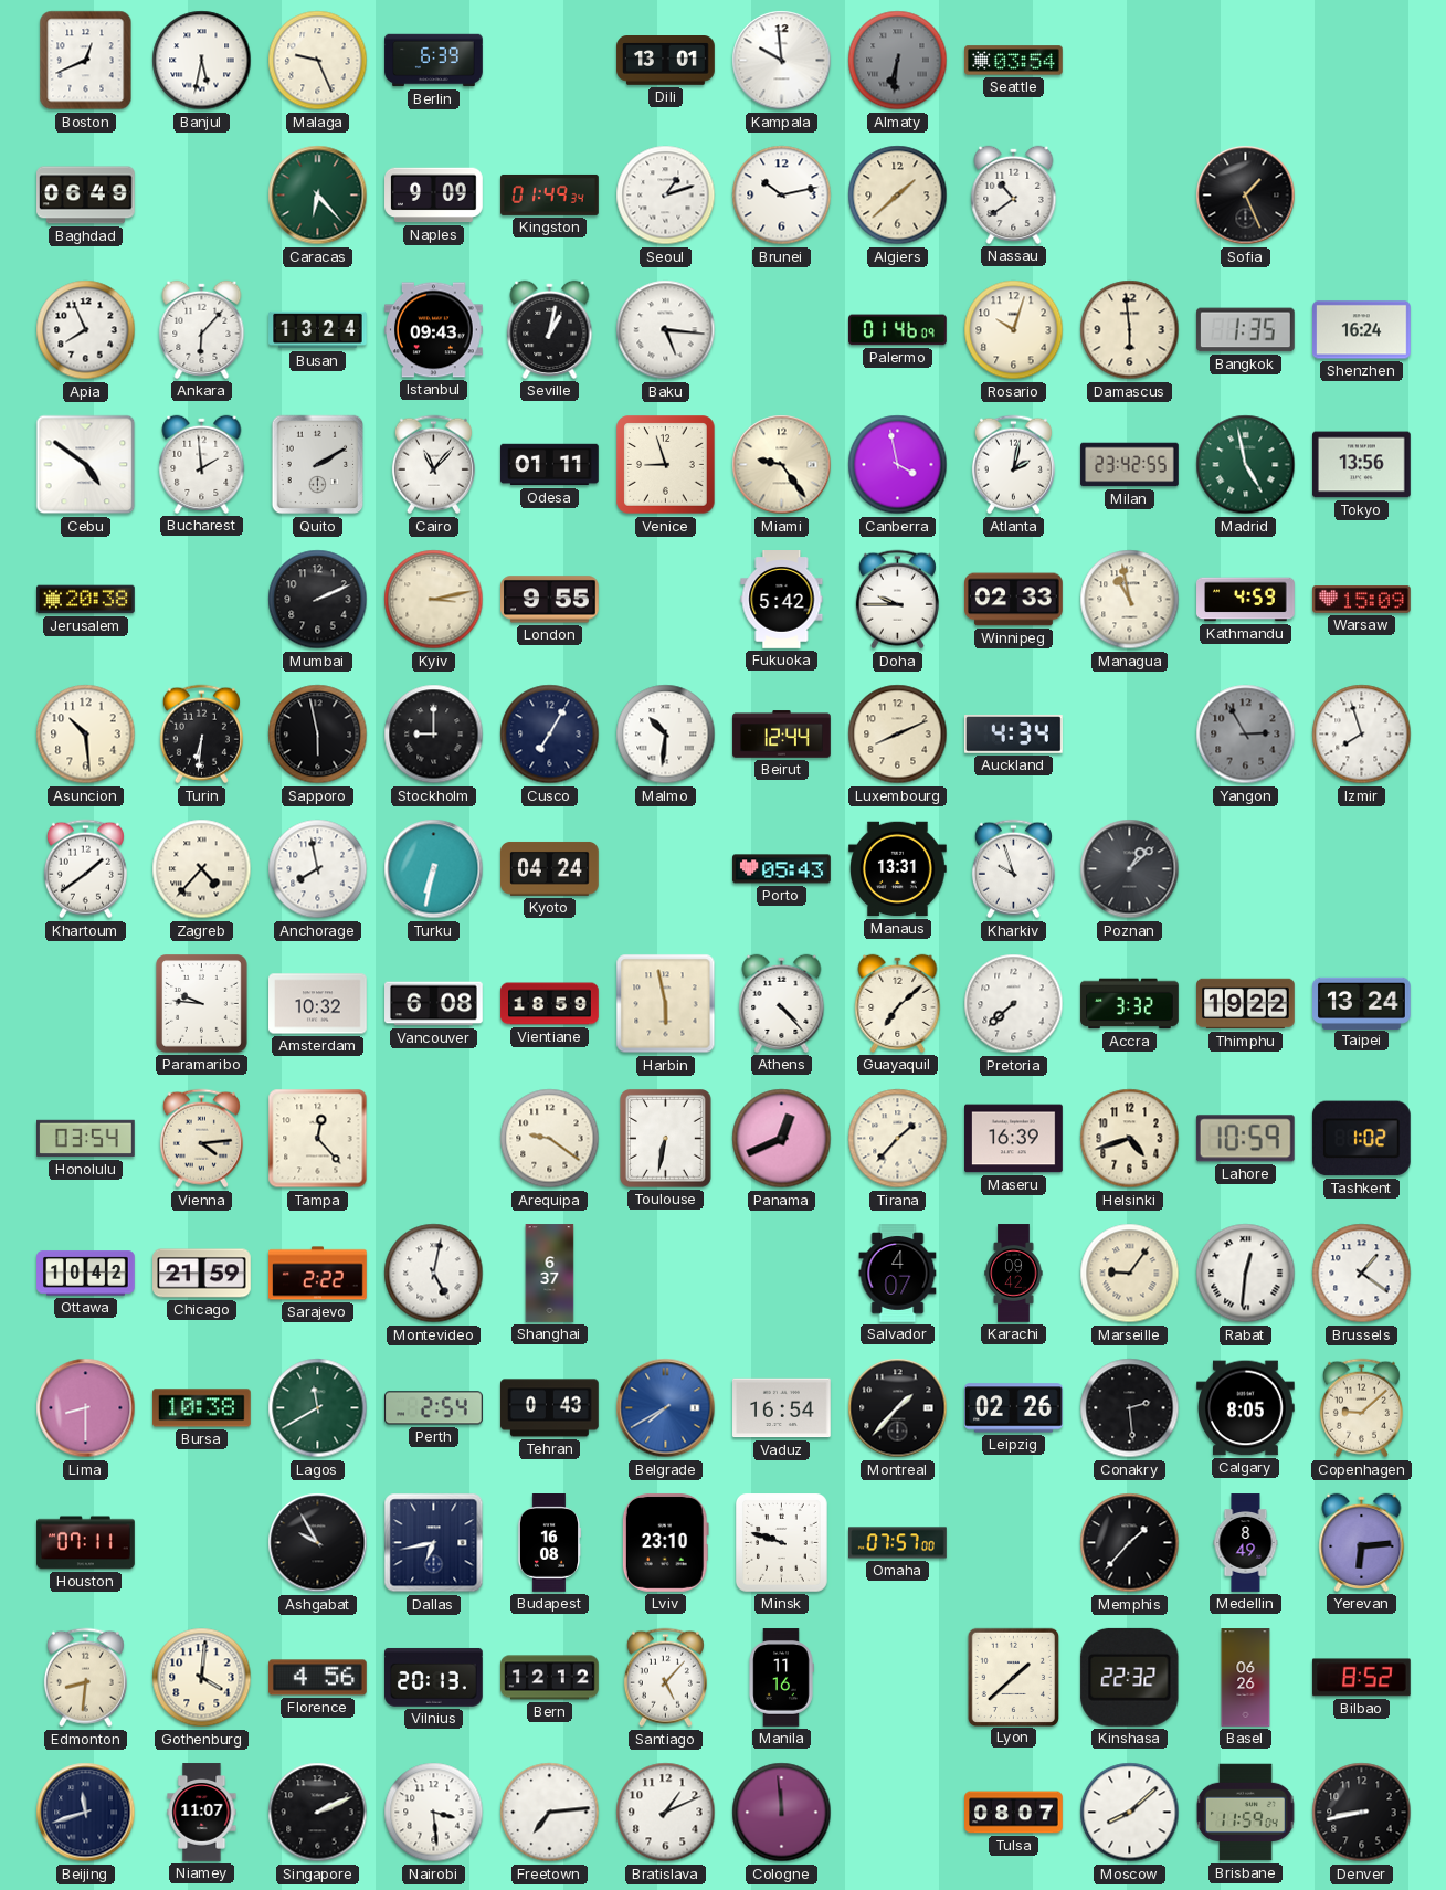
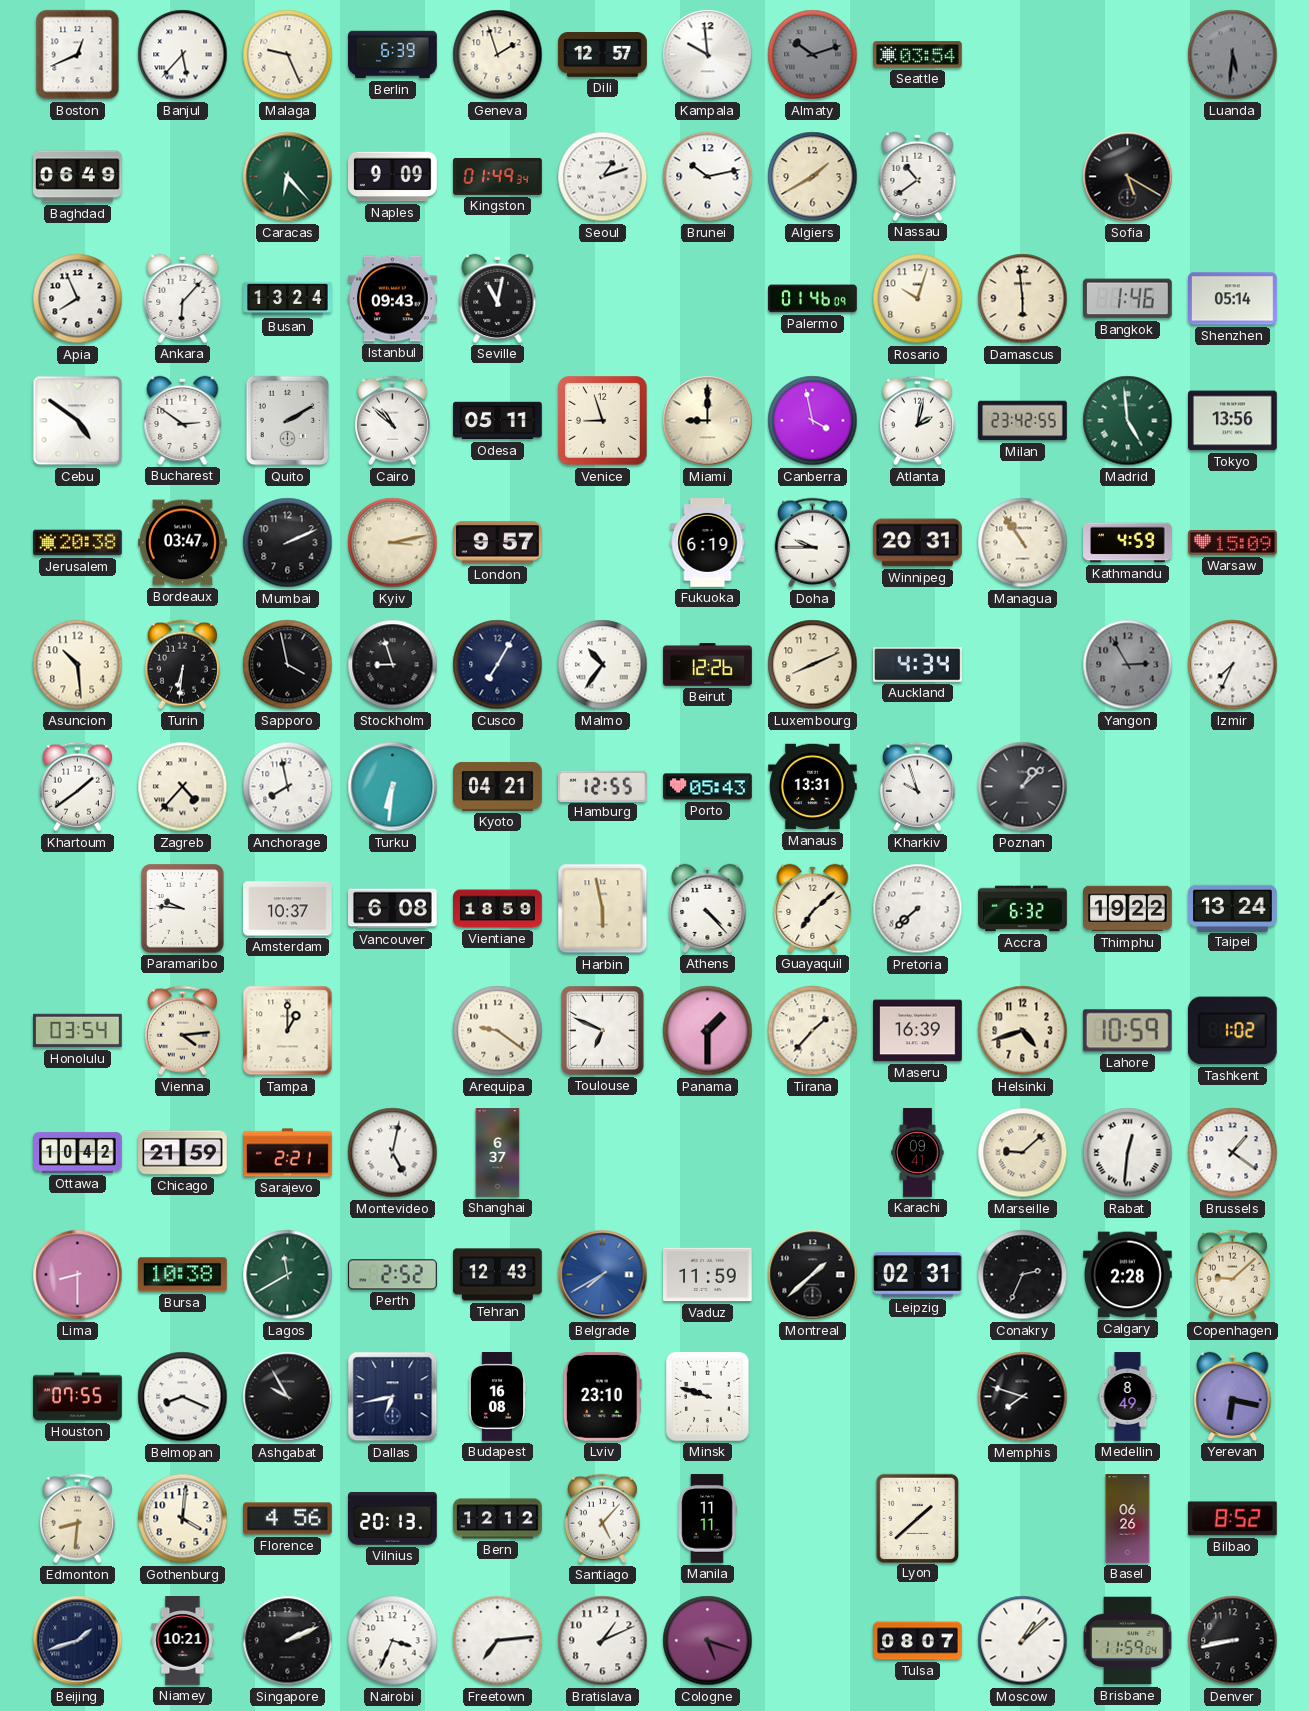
Banjul: 5:32 -> 5:37 (183, 55)
Geneva: none -> 1:57 (498, 55)
Dili: 13:01 -> 12:57 (603, 55)
Almaty: 6:31 -> 10:12 (813, 55)
Luanda: none -> 5:31 (1233, 55)
Algiers: 1:38 -> 1:40 (813, 177)
Sofia: 1:26 -> 5:20 (1128, 177)
Seville: 1:02 -> 11:02 (498, 298)
Baku: 5:16 -> none (666, 330)
Bangkok: 1:35 -> 1:46 (1127, 299)
Shenzhen: 16:24 -> 05:14 (1233, 299)
Bucharest: 1:59 -> 2:51 (183, 420)
Cairo: 11:07 -> 10:52 (392, 421)
Odesa: 01:11 -> 05:11 (498, 421)
Miami: 9:24 -> 9:00 (708, 421)
Madrid: 4:58 -> 4:59 (1128, 421)
Bordeaux: none -> 03:47 (183, 543)
London: 9:55 -> 9:57 (498, 543)
Fukuoka: 5:42 -> 6:19 (708, 543)
Winnipeg: 02:33 -> 20:31 (918, 543)
Managua: 10:58 -> 10:54 (1023, 543)
Sapporo: 5:58 -> 3:58 (288, 665)
Stockholm: 9:00 -> 8:57 (393, 665)
Malmo: 10:31 -> 10:36 (603, 665)
Beirut: 12:44 -> 12:26 (708, 665)
Izmir: 7:57 -> 7:34 (1233, 665)
Turku: 6:32 -> 6:31 (393, 787)
Kyoto: 04:24 -> 04:21 (498, 787)
Hamburg: none -> 12:55 (603, 786)
Amsterdam: 10:32 -> 10:37 (288, 909)
Accra: 3:32 -> 6:32 (1023, 909)
Tampa: 12:23 -> 1:00 (288, 1031)
Toulouse: 6:32 -> 6:49 (603, 1031)
Panama: 12:41 -> 1:30 (708, 1031)
Sarajevo: 2:22 -> 2:21 (288, 1153)
Salvador: 4:07 -> none (898, 1274)
Karachi: 09:42 -> 09:41 (918, 1153)
Marseille: 9:06 -> 9:08 (1023, 1153)
Perth: 2:54 -> 2:52 (393, 1275)
Tehran: 0:43 -> 12:43 (498, 1275)
Vaduz: 16:54 -> 11:59 (708, 1275)
Montreal: 1:37 -> 1:38 (813, 1275)
Leipzig: 02:26 -> 02:31 (918, 1275)
Conakry: 2:29 -> 2:34 (1023, 1275)
Calgary: 8:05 -> 2:28 (1128, 1275)
Houston: 07:11 -> 07:55 (78, 1397)
Belmopan: none -> 8:19 (183, 1397)
Omaha: 07:57 -> none (898, 1543)
Memphis: 1:37 -> 7:48 (1023, 1397)
Yerevan: 6:14 -> 6:17 (1233, 1396)
Manila: 11:16 -> 11:11 (707, 1519)
Kinshasa: 22:32 -> none (1130, 1677)
Beijing: 11:42 -> 1:42 (78, 1641)
Niamey: 11:07 -> 10:21 (183, 1641)
Nairobi: 3:29 -> 3:34 (393, 1641)
Cologne: 11:59 -> 5:18 (708, 1641)
Moscow: 8:08 -> 1:08 (1023, 1641)
